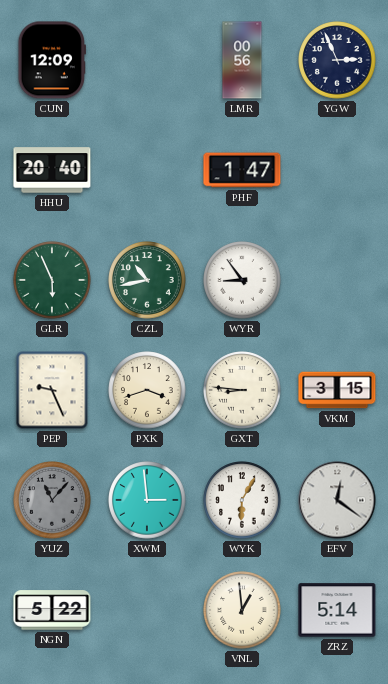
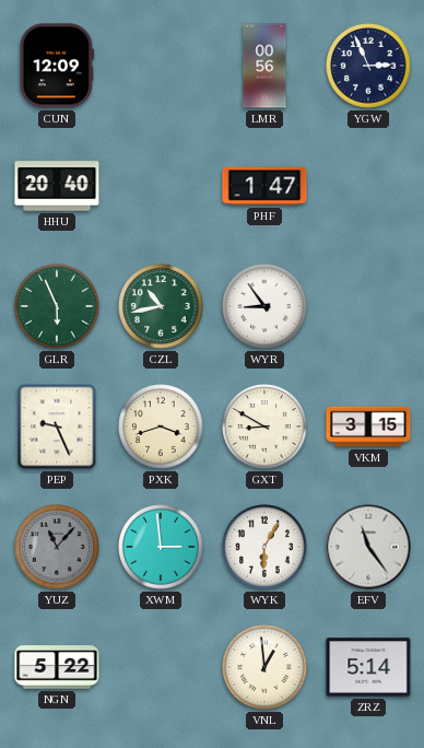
GXT: 8:46 -> 8:50 (264, 426)
EFV: 12:21 -> 11:24 (368, 547)
